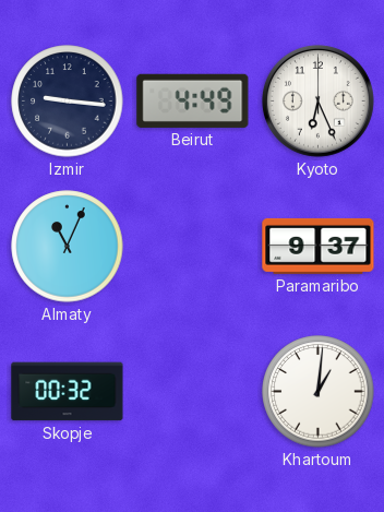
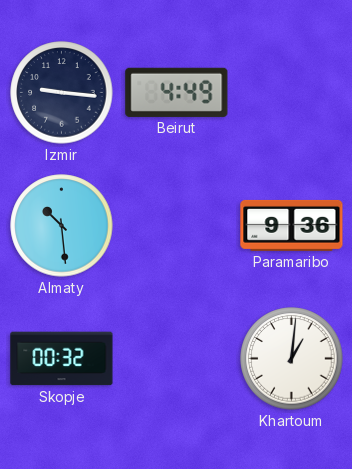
Kyoto: 6:26 -> none (317, 100)
Almaty: 11:04 -> 10:29 (62, 226)
Paramaribo: 9:37 -> 9:36 (292, 225)
